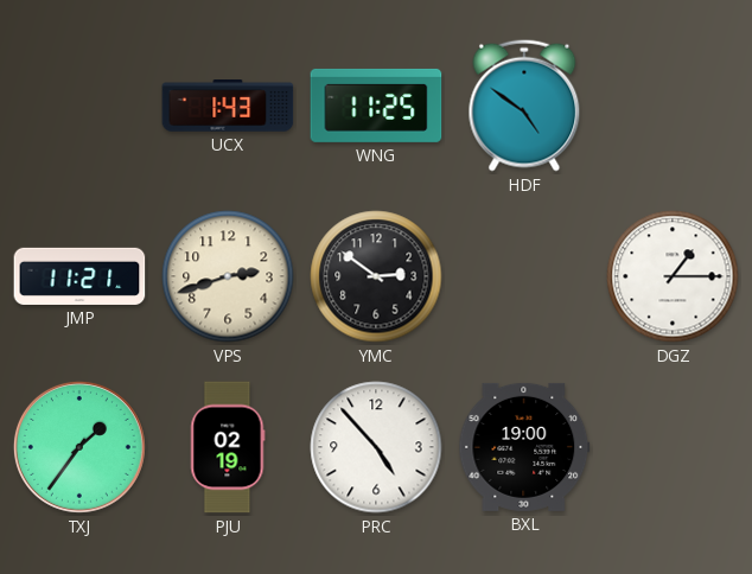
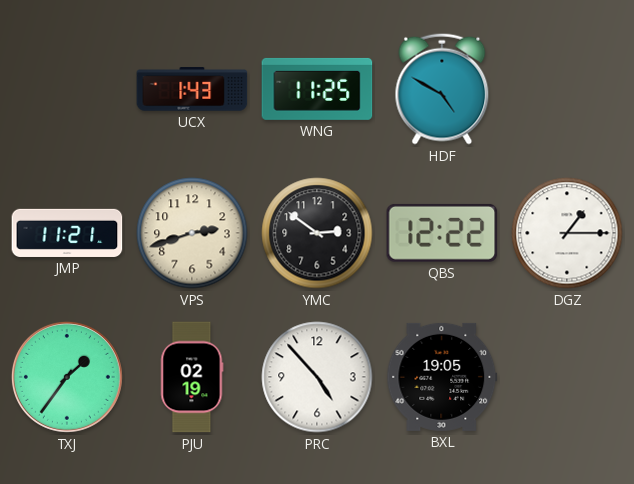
HDF: 4:51 -> 4:50 (442, 89)
QBS: none -> 12:22 (442, 233)
BXL: 19:00 -> 19:05 (442, 377)
